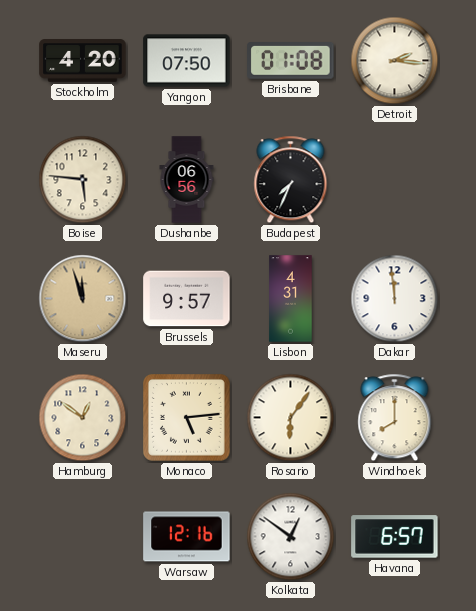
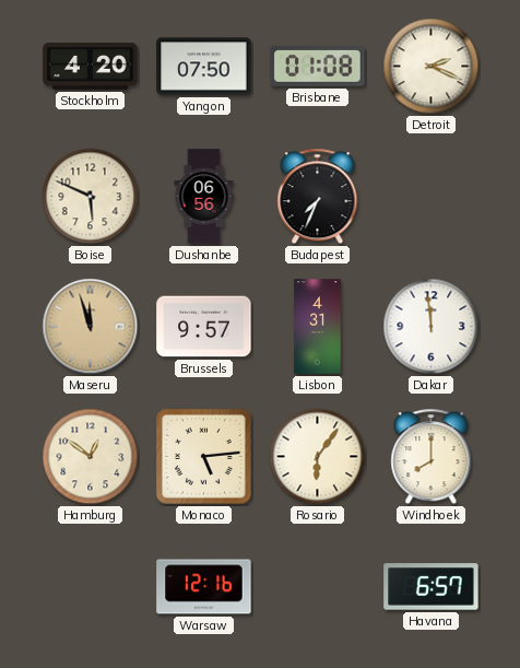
Detroit: 2:16 -> 2:19 (432, 67)
Boise: 5:46 -> 5:49 (91, 197)
Kolkata: 12:51 -> none (291, 537)
